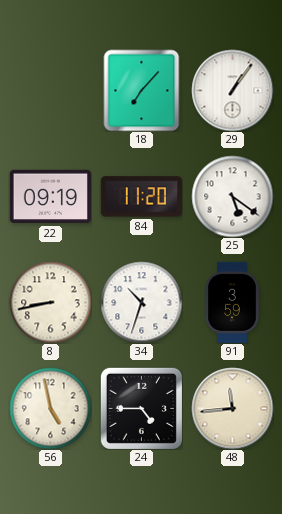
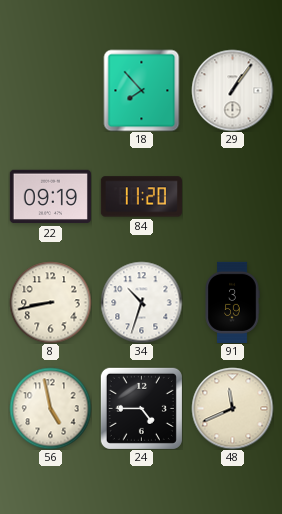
18: 7:07 -> 7:53 (142, 90)
25: 5:21 -> none (232, 196)
48: 11:44 -> 11:41 (232, 408)
